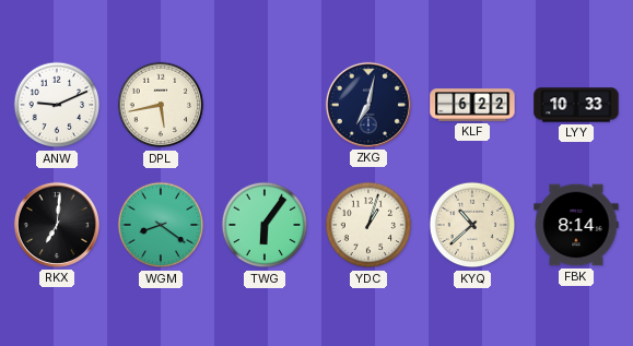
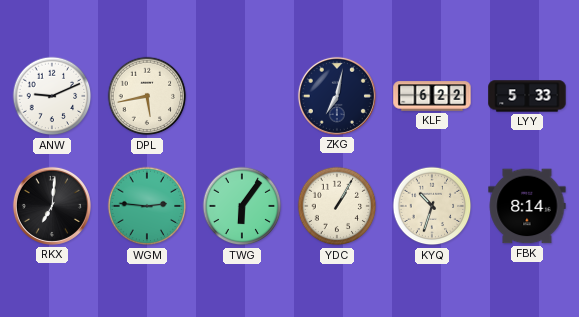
LYY: 10:33 -> 5:33 (527, 96)
WGM: 8:21 -> 2:46 (147, 206)
YDC: 1:03 -> 1:05 (337, 206)
KYQ: 10:38 -> 10:33 (432, 206)
